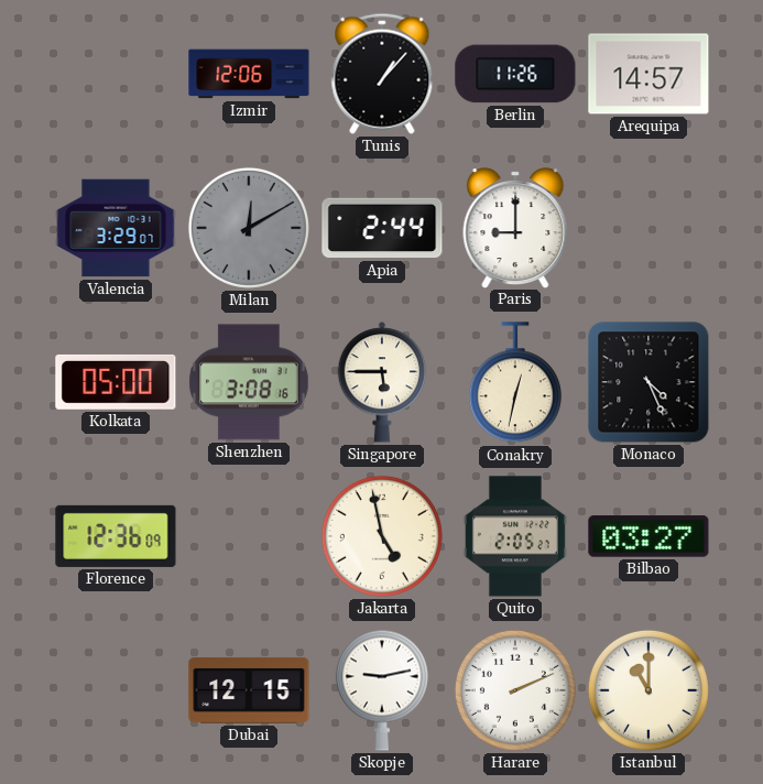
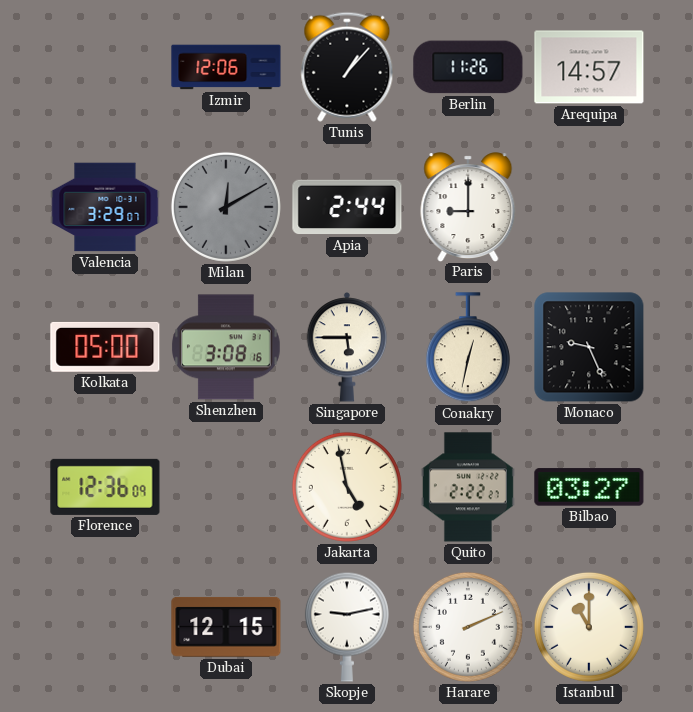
Monaco: 4:26 -> 9:26 (589, 347)
Quito: 2:05 -> 2:22 (468, 487)
